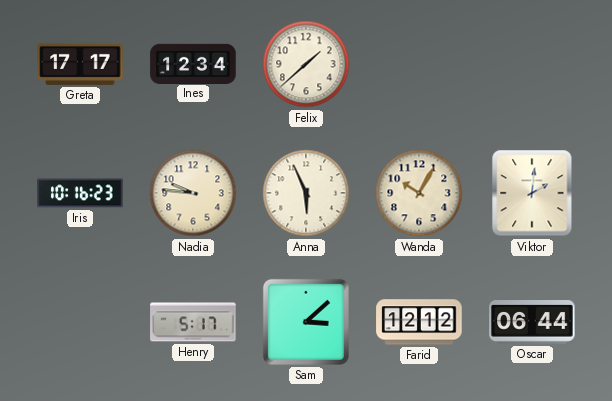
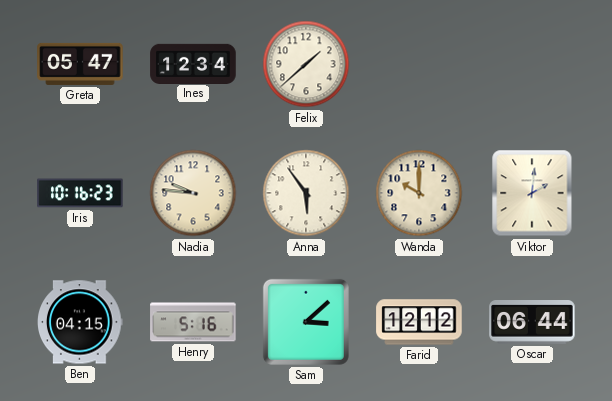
Greta: 17:17 -> 05:47 (80, 64)
Anna: 5:56 -> 5:54 (306, 193)
Wanda: 10:05 -> 10:00 (419, 193)
Ben: none -> 04:15 (81, 322)
Henry: 5:17 -> 5:16 (193, 322)
